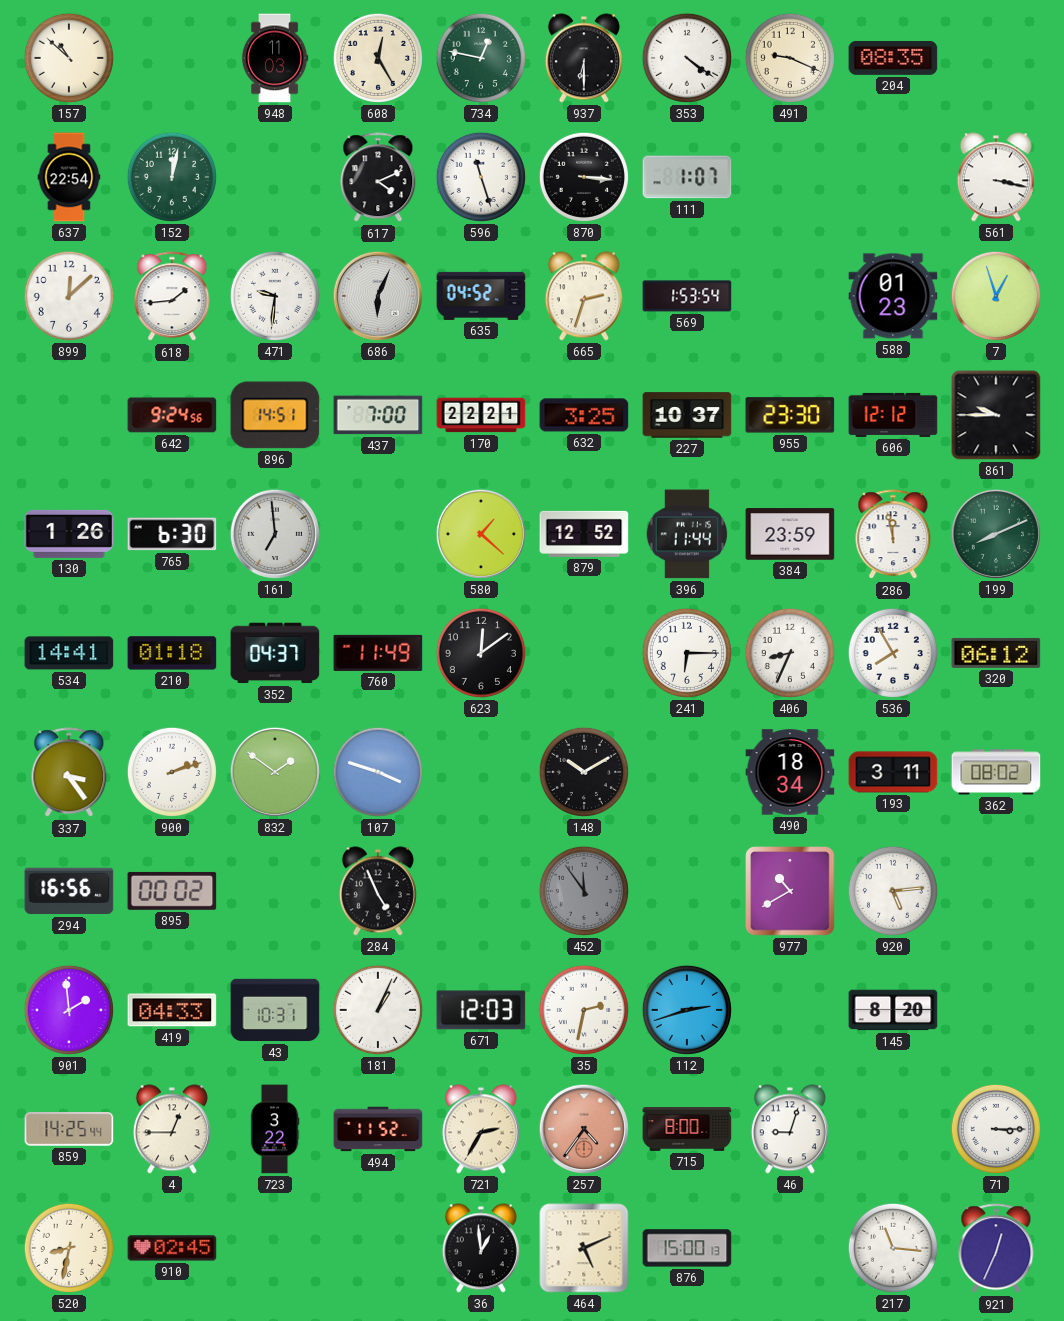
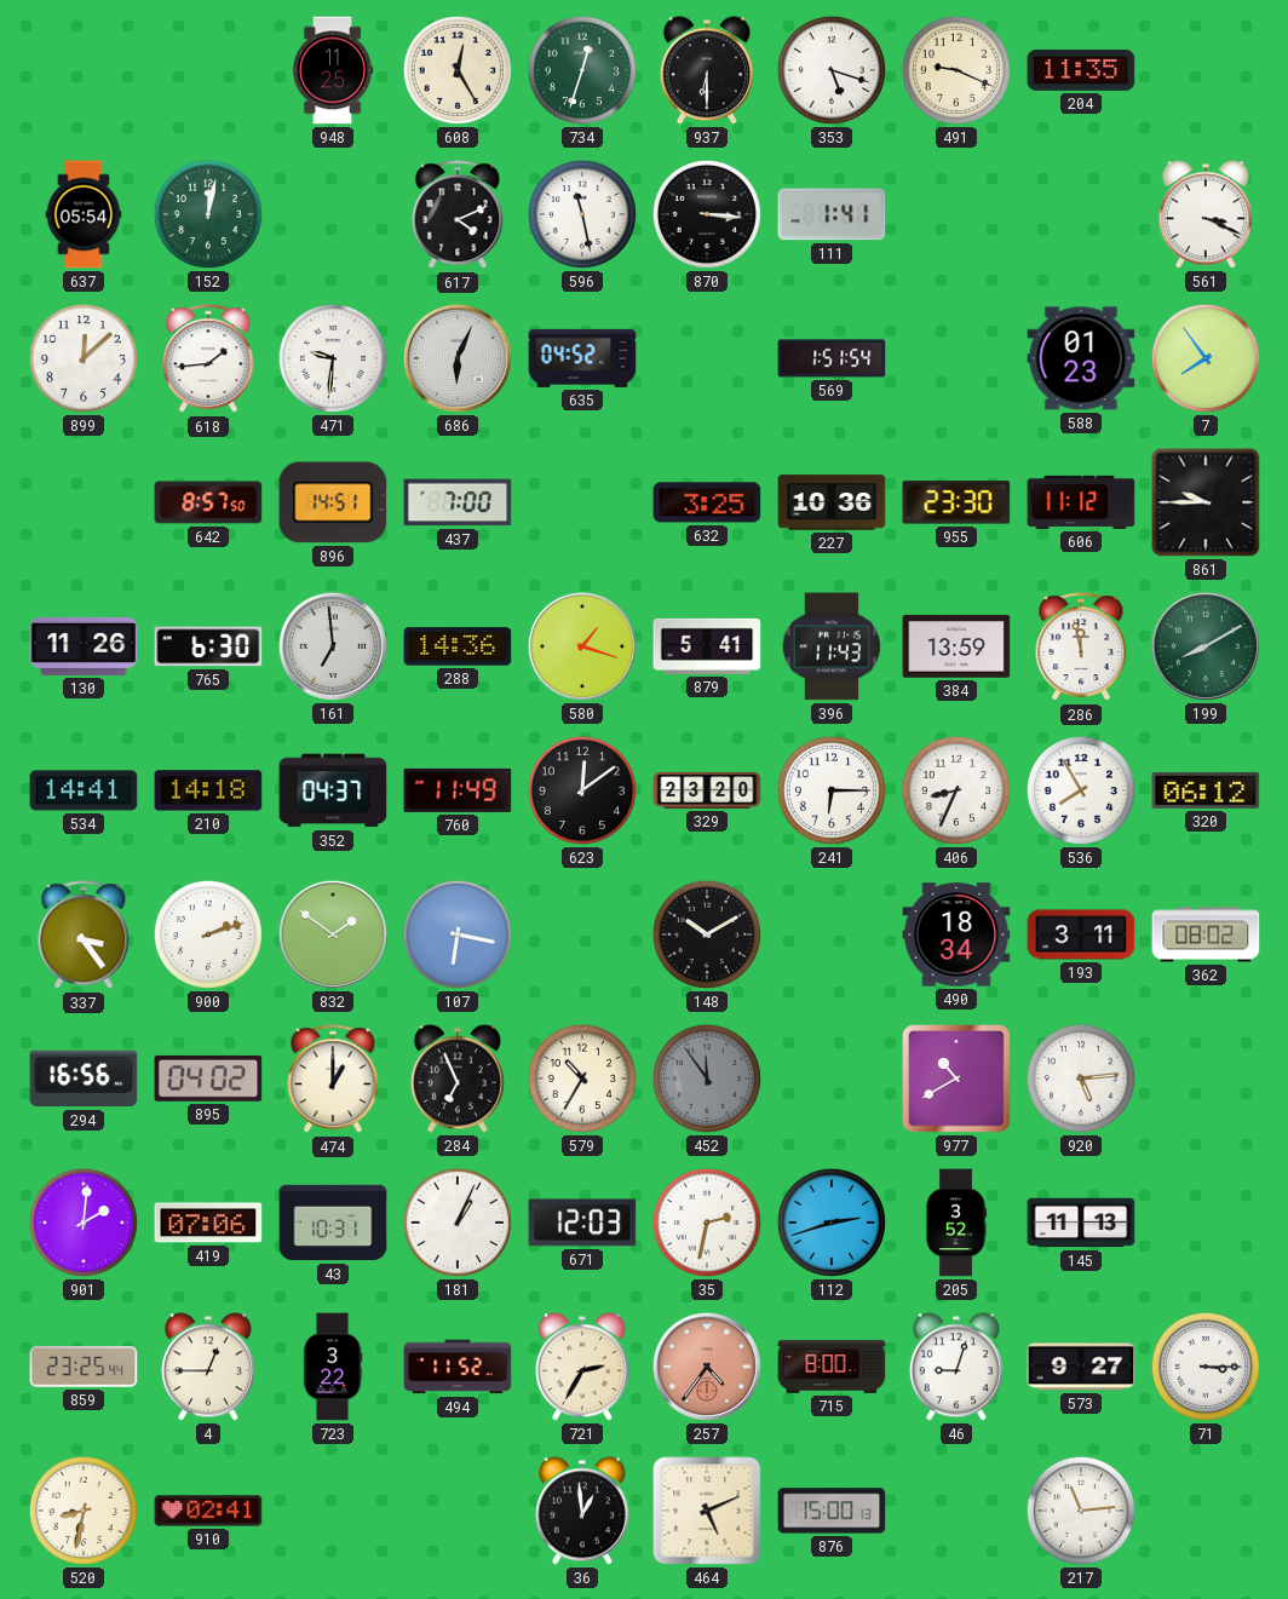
157: 10:52 -> none (69, 58)
948: 11:03 -> 11:25 (333, 70)
734: 12:47 -> 12:33 (582, 70)
353: 4:21 -> 5:18 (832, 70)
204: 08:35 -> 11:35 (1081, 70)
637: 22:54 -> 05:54 (84, 214)
596: 11:27 -> 11:28 (582, 214)
111: 1:07 -> 1:41 (832, 214)
561: 3:17 -> 3:19 (1206, 214)
665: 2:33 -> none (584, 296)
569: 1:53 -> 1:51 (832, 358)
7: 12:57 -> 7:54 (1206, 358)
642: 9:24 -> 8:57 (208, 502)
170: 22:21 -> none (481, 415)
227: 10:37 -> 10:36 (832, 502)
606: 12:12 -> 11:12 (1081, 502)
130: 1:26 -> 11:26 (84, 646)
288: none -> 14:36 (458, 646)
580: 1:22 -> 1:18 (582, 646)
879: 12:52 -> 5:41 (707, 646)
396: 11:44 -> 11:43 (832, 646)
384: 23:59 -> 13:59 (956, 646)
199: 8:11 -> 8:10 (1206, 646)
210: 01:18 -> 14:18 (208, 790)
329: none -> 23:20 (707, 790)
107: 3:48 -> 6:17 (458, 934)
895: 00:02 -> 04:02 (208, 1079)
474: none -> 1:00 (333, 1080)
284: 4:56 -> 6:56 (458, 1079)
579: none -> 10:35 (582, 1079)
901: 1:59 -> 2:01 (84, 1223)
419: 04:33 -> 07:06 (208, 1223)
205: none -> 3:52 (955, 1223)
145: 8:20 -> 11:13 (1081, 1223)
859: 14:25 -> 23:25 (84, 1367)
573: none -> 9:27 (1081, 1367)
910: 02:45 -> 02:41 (208, 1511)
217: 11:16 -> 11:14 (1081, 1511)
921: 12:34 -> none (996, 1249)
